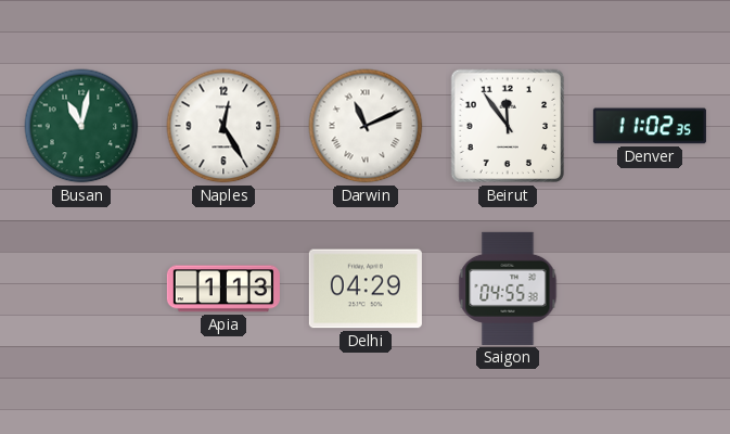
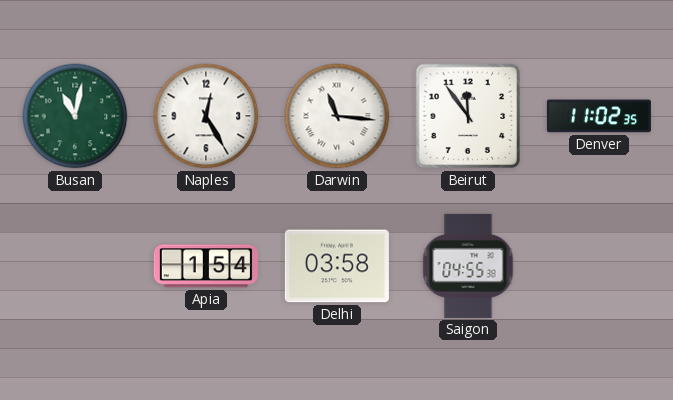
Darwin: 11:11 -> 11:16 (337, 116)
Apia: 1:13 -> 1:54 (206, 266)
Delhi: 04:29 -> 03:58 (337, 266)
